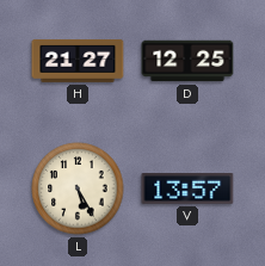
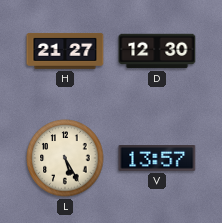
D: 12:25 -> 12:30 (157, 51)
